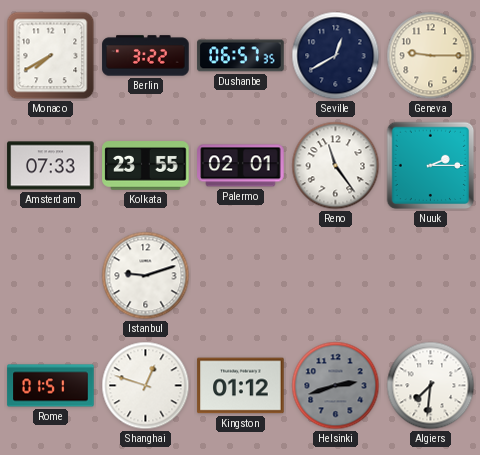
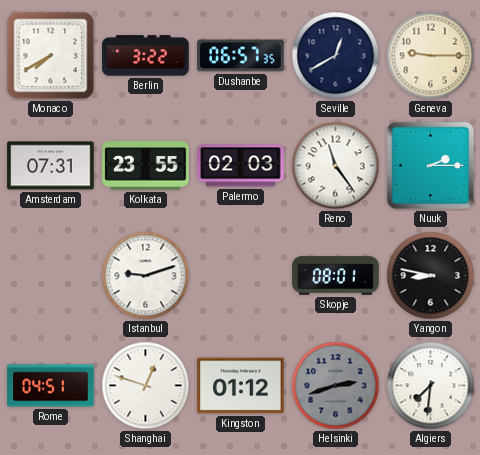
Amsterdam: 07:33 -> 07:31 (51, 166)
Palermo: 02:01 -> 02:03 (241, 166)
Skopje: none -> 08:01 (336, 276)
Yangon: none -> 8:47 (431, 276)
Rome: 01:51 -> 04:51 (51, 386)
